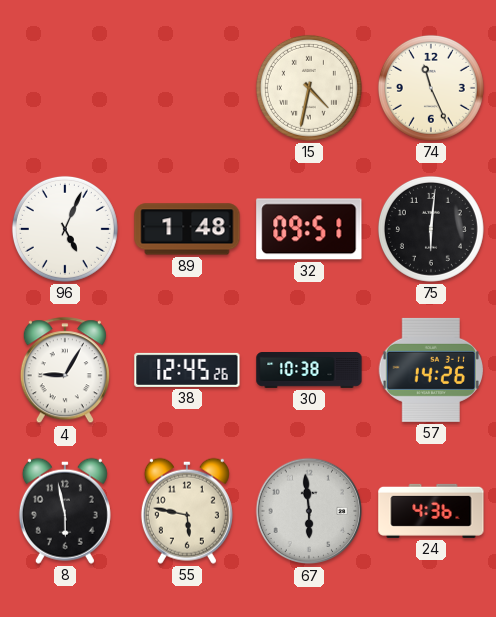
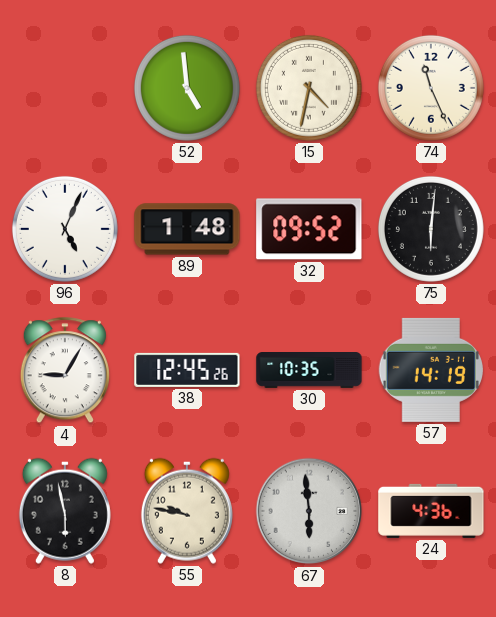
52: none -> 4:59 (187, 88)
32: 09:51 -> 09:52 (309, 229)
30: 10:38 -> 10:35 (309, 371)
57: 14:26 -> 14:19 (431, 370)
55: 5:47 -> 9:47 (187, 511)
